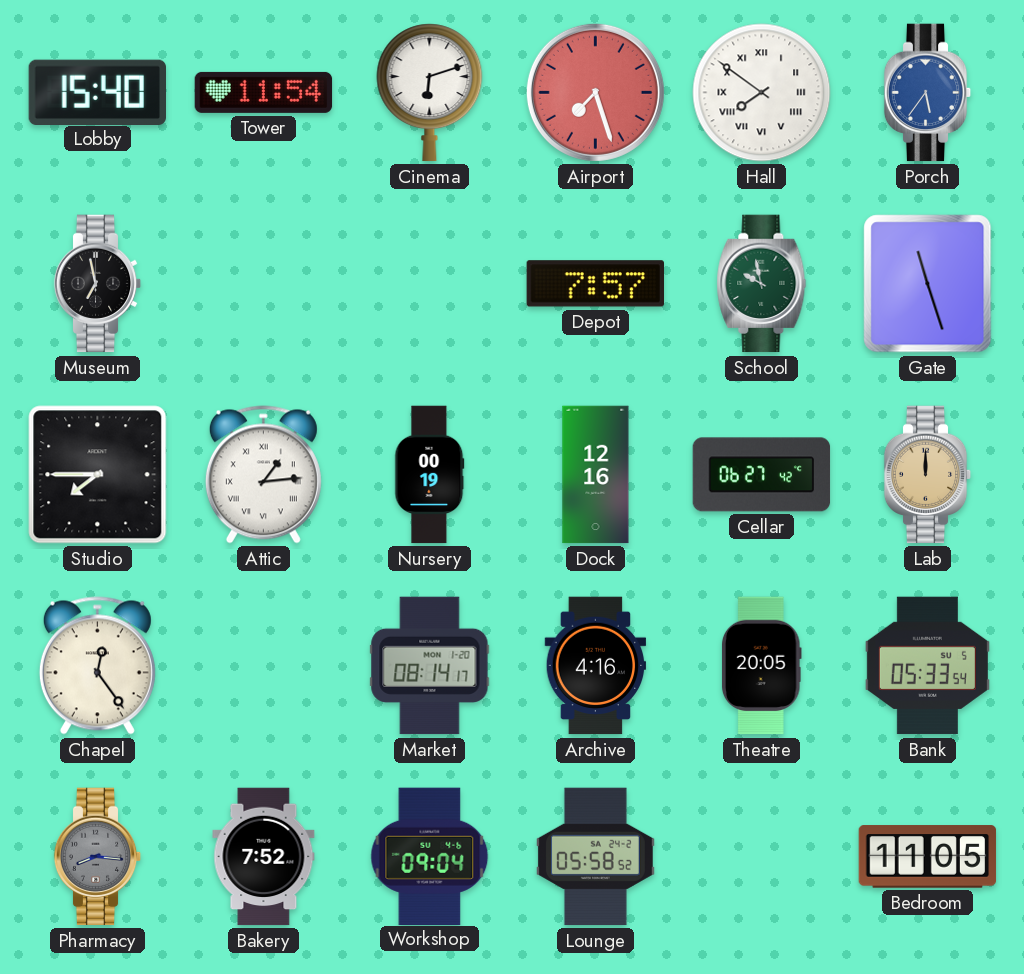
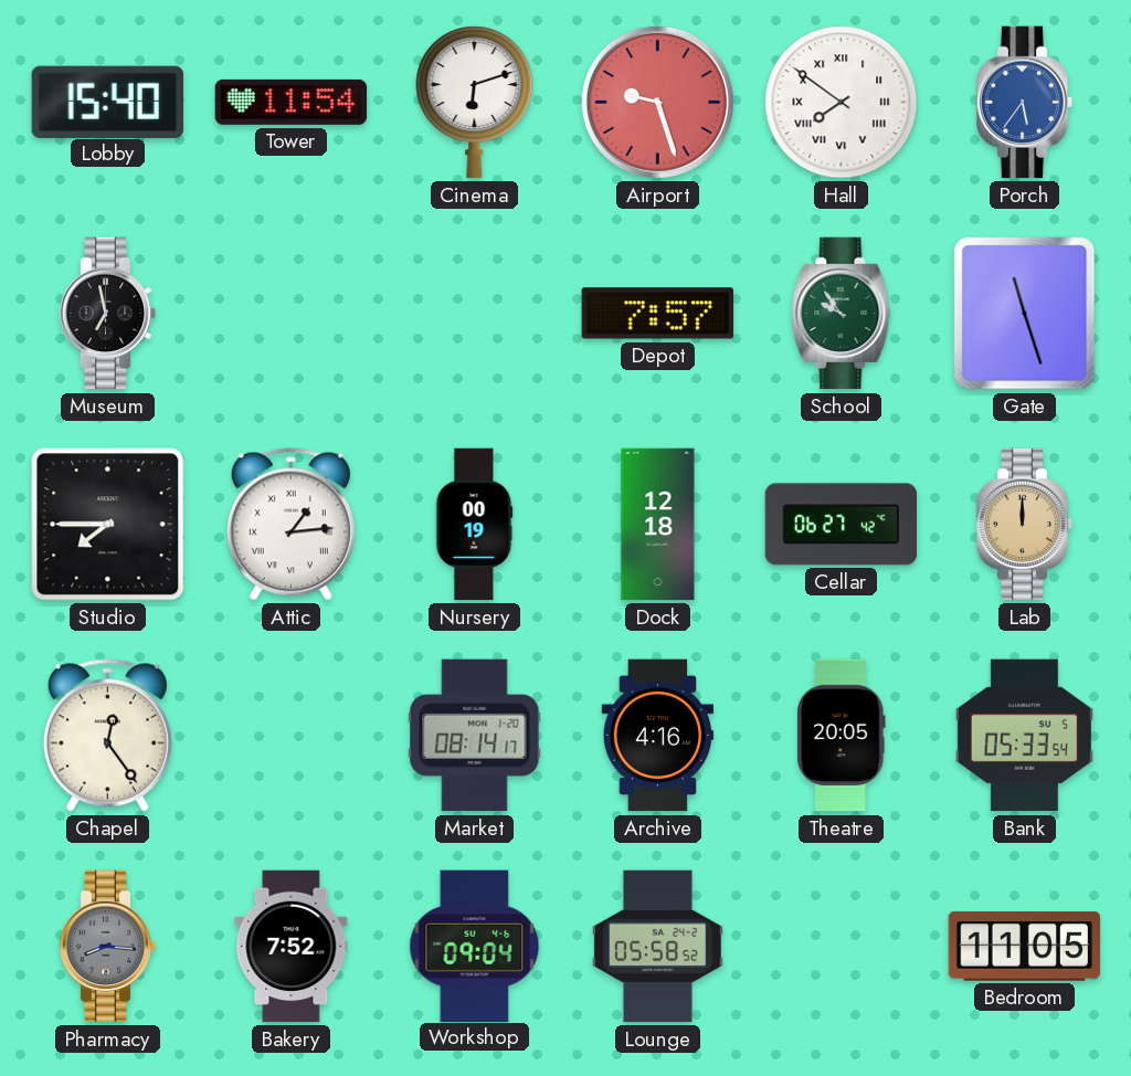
Airport: 7:27 -> 9:27 (657, 102)
School: 9:58 -> 9:54 (842, 314)
Dock: 12:16 -> 12:18 (658, 525)
